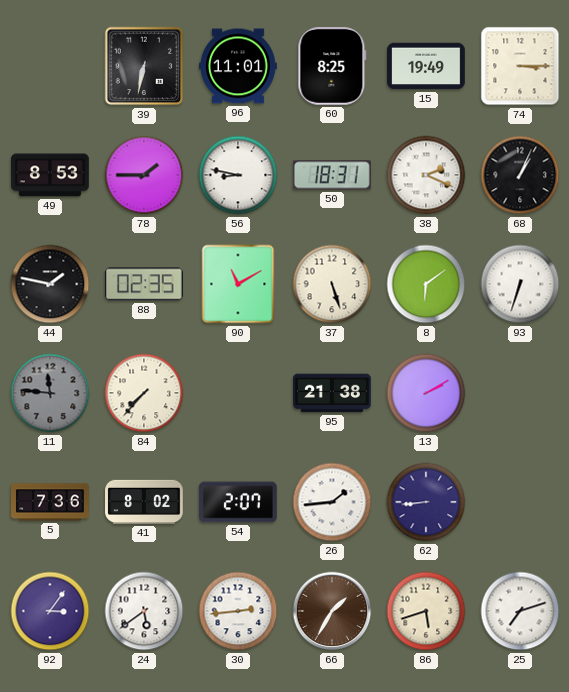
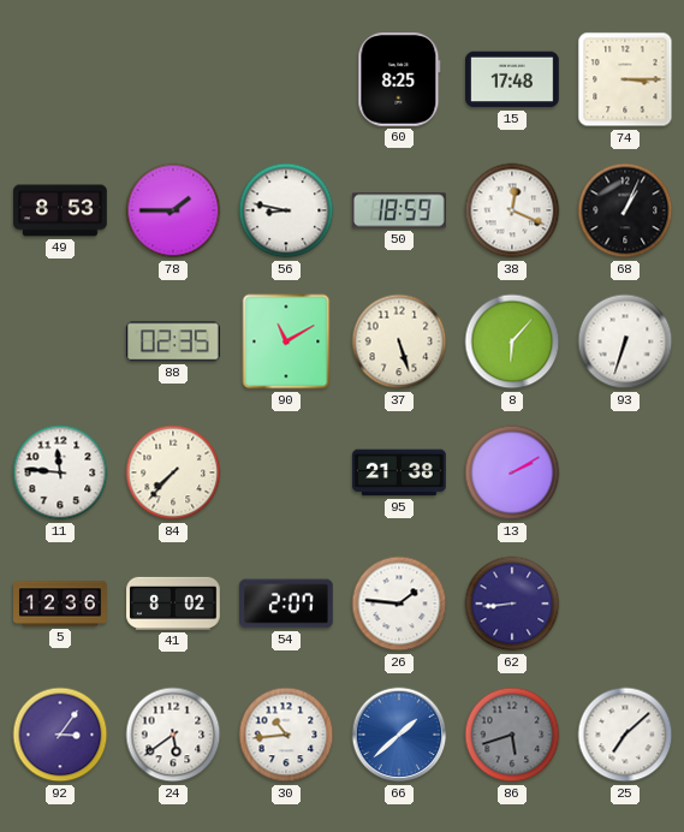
39: 6:32 -> none (144, 66)
96: 11:01 -> none (238, 66)
15: 19:49 -> 17:48 (512, 79)
50: 18:31 -> 18:59 (400, 210)
38: 2:19 -> 12:19 (512, 210)
44: 1:47 -> none (50, 284)
8: 6:09 -> 6:07 (512, 341)
11 dial: grey -> white (60, 473)
5: 7:36 -> 12:36 (60, 604)
26: 1:44 -> 1:46 (399, 604)
30: 2:44 -> 10:44 (286, 735)
66: 1:35 -> 1:38 (399, 735)
66 dial: brown -> blue (399, 735)
86 dial: cream -> grey (512, 735)
25: 7:12 -> 7:08 (625, 735)
